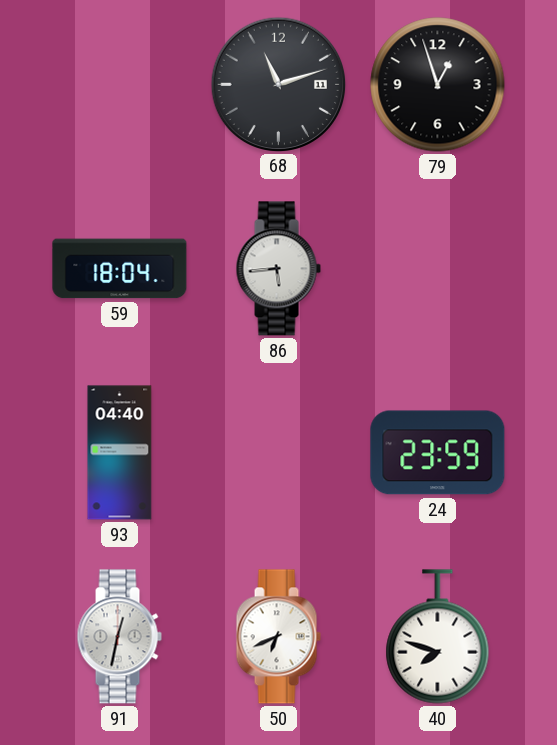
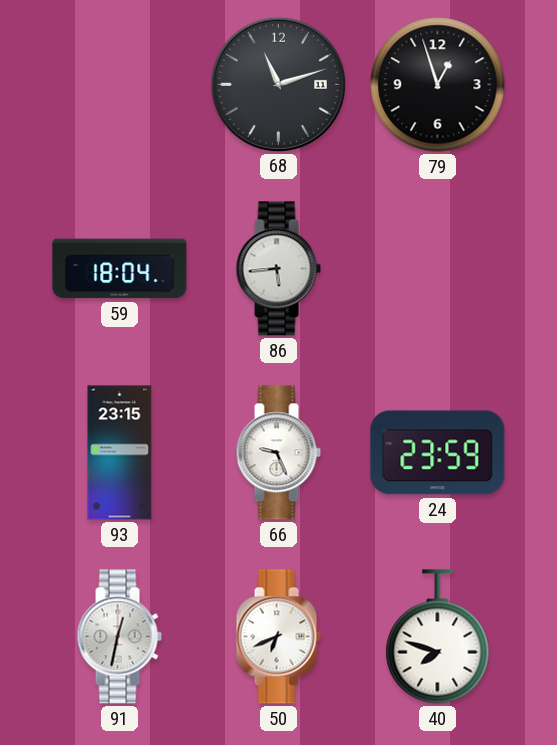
93: 04:40 -> 23:15 (120, 453)
66: none -> 9:26 (278, 453)
